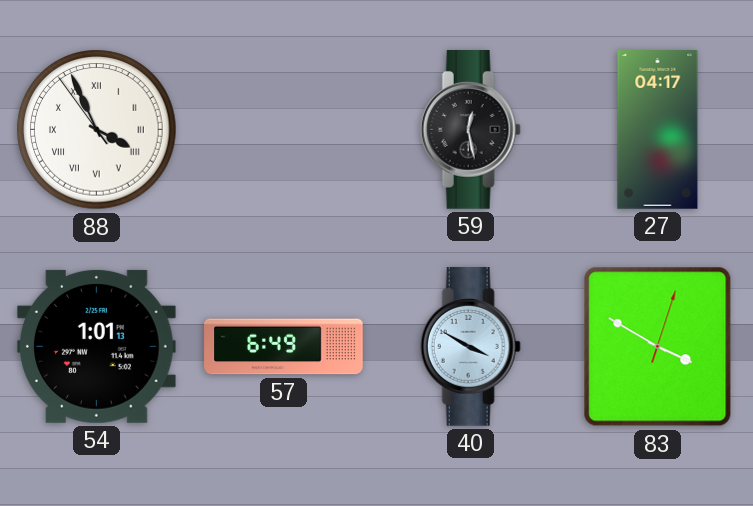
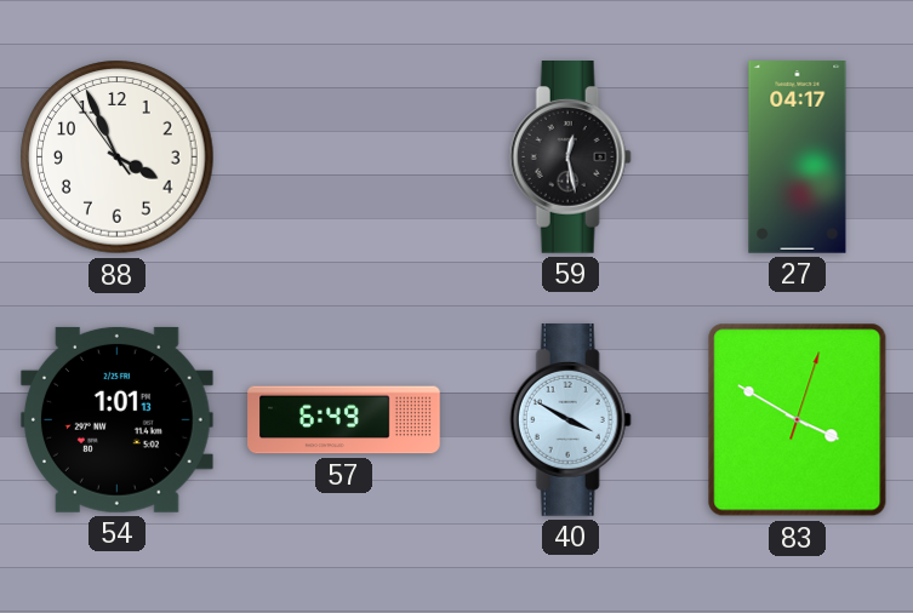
88 numerals: Roman -> Arabic (118, 157)
